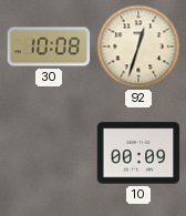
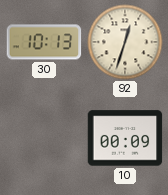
30: 10:08 -> 10:13 (44, 42)
